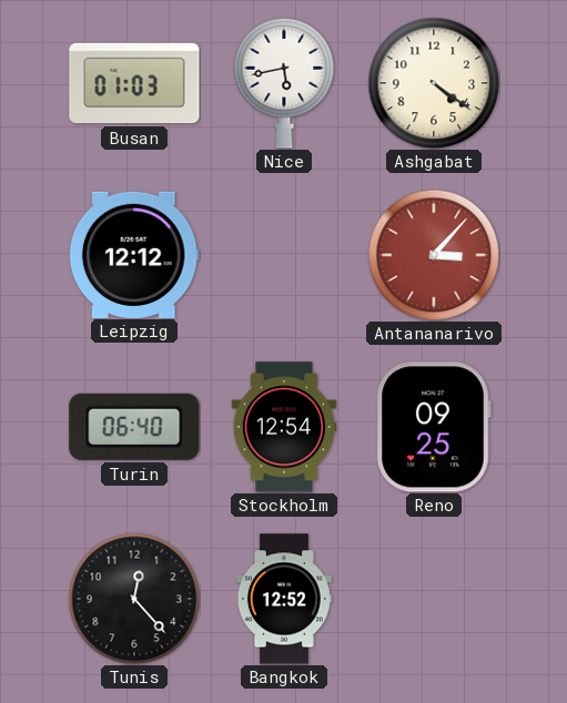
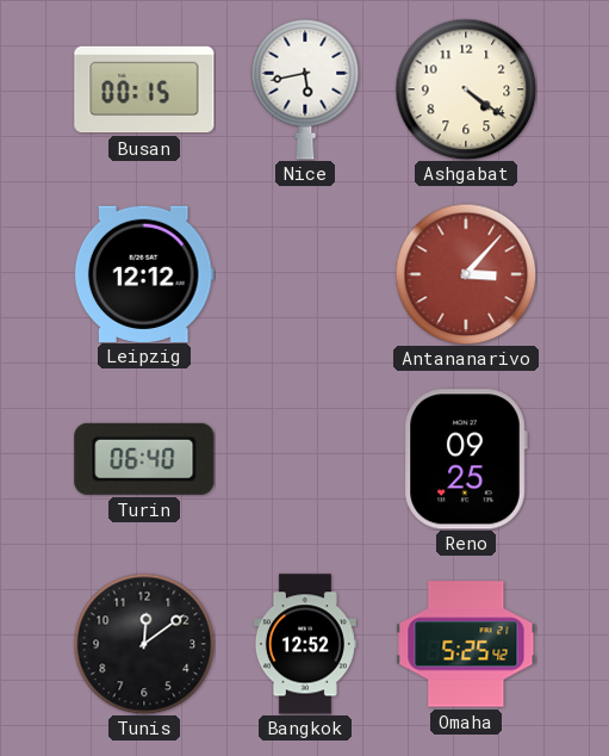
Busan: 01:03 -> 00:15 (144, 89)
Stockholm: 12:54 -> none (284, 427)
Tunis: 12:23 -> 12:09 (144, 644)
Omaha: none -> 5:25 (466, 644)
